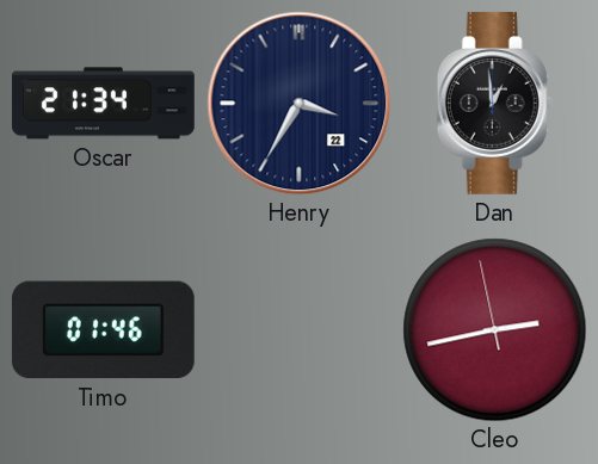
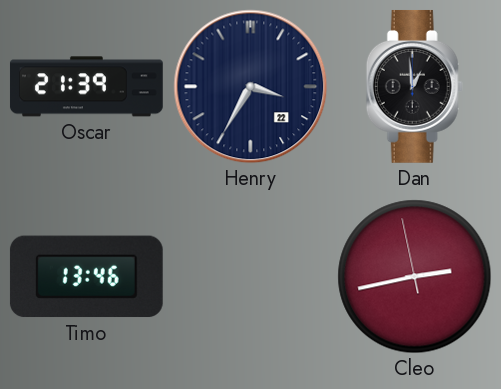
Oscar: 21:34 -> 21:39 (86, 87)
Timo: 01:46 -> 13:46 (86, 277)
